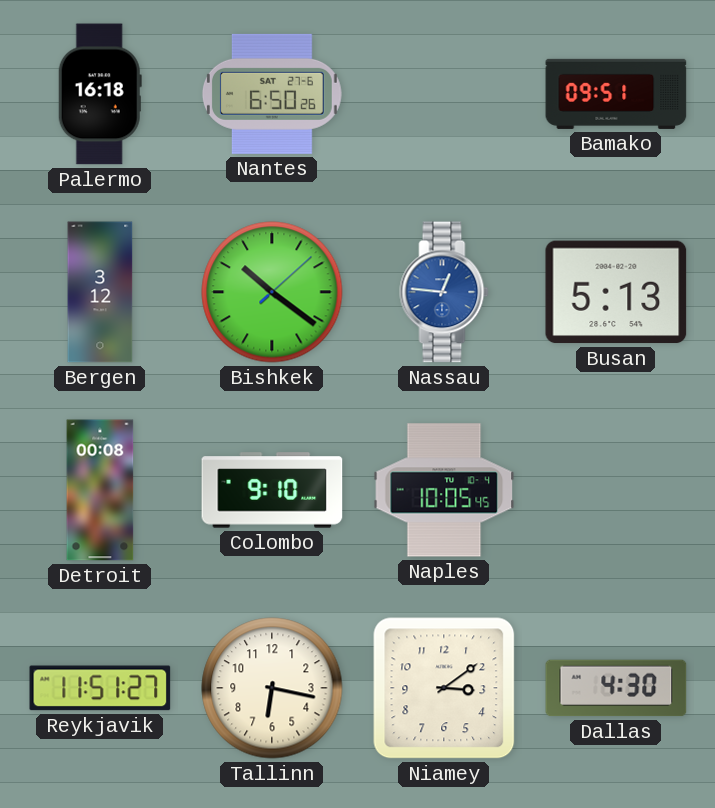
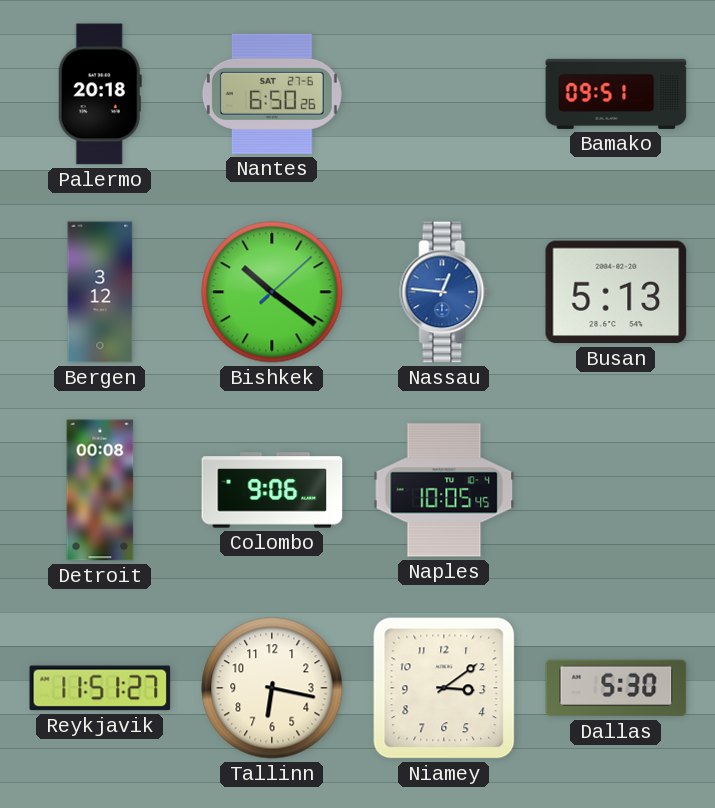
Palermo: 16:18 -> 20:18 (100, 94)
Colombo: 9:10 -> 9:06 (272, 490)
Dallas: 4:30 -> 5:30 (616, 688)
